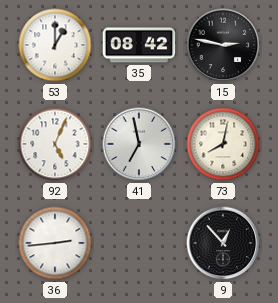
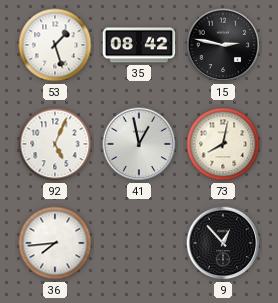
53: 1:00 -> 1:27 (55, 45)
41: 6:58 -> 12:58 (139, 144)
36: 2:44 -> 7:44 (55, 243)
